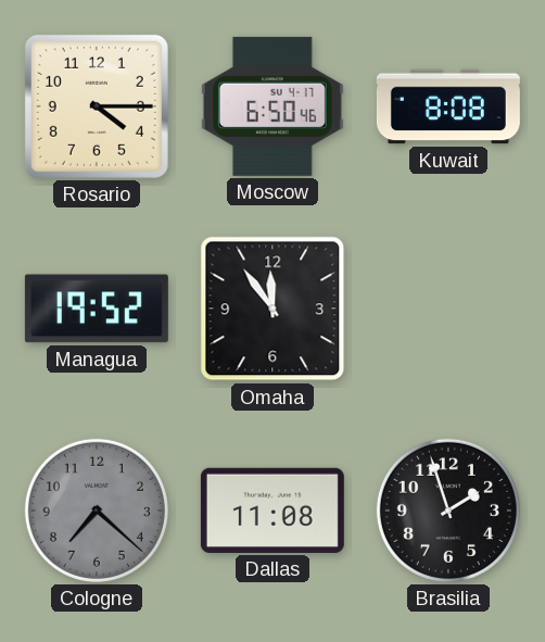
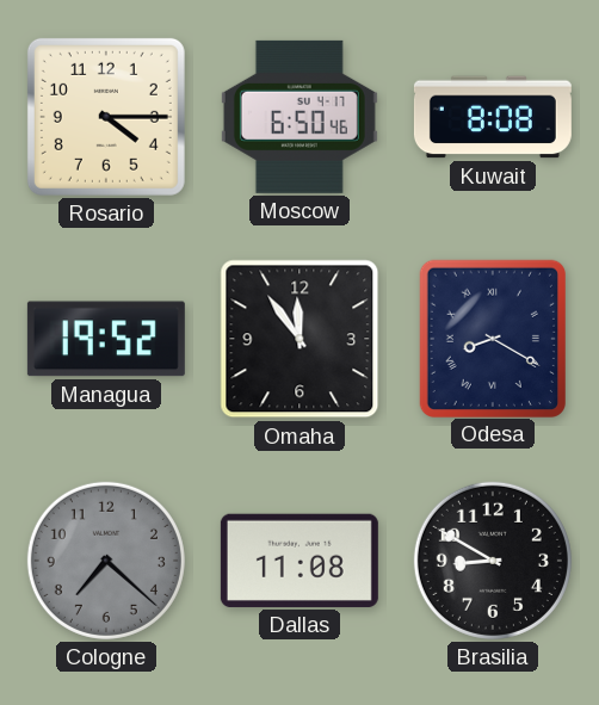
Odesa: none -> 8:20 (493, 338)
Brasilia: 1:57 -> 8:50 (493, 561)
